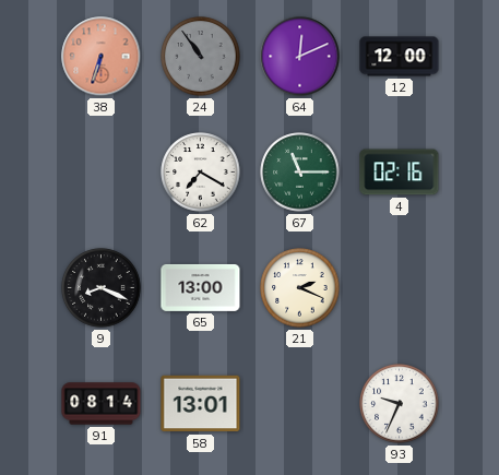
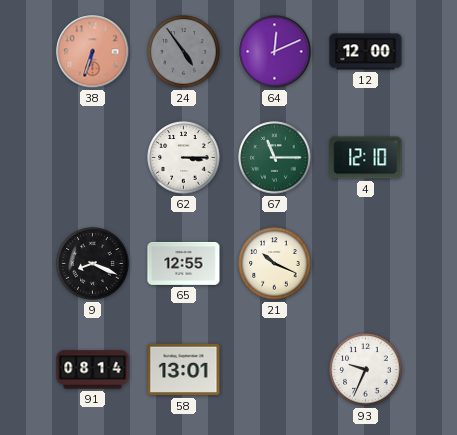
24: 10:54 -> 4:54 (184, 52)
62: 7:20 -> 3:15 (184, 158)
4: 02:16 -> 12:10 (366, 158)
65: 13:00 -> 12:55 (184, 263)
21: 2:19 -> 10:19 (275, 264)
